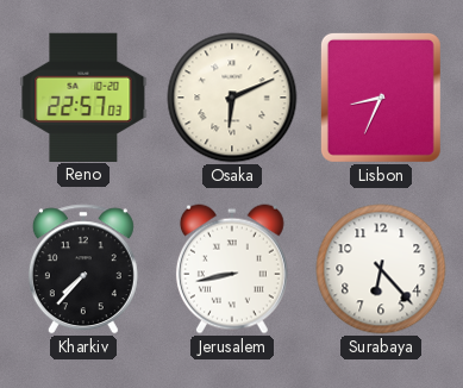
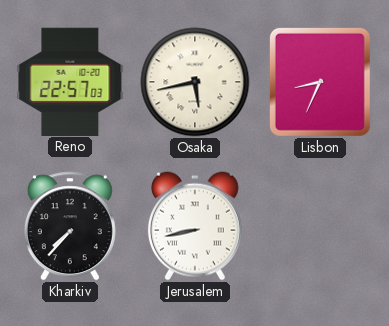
Osaka: 6:11 -> 5:43 (195, 82)
Surabaya: 6:23 -> none (381, 269)
